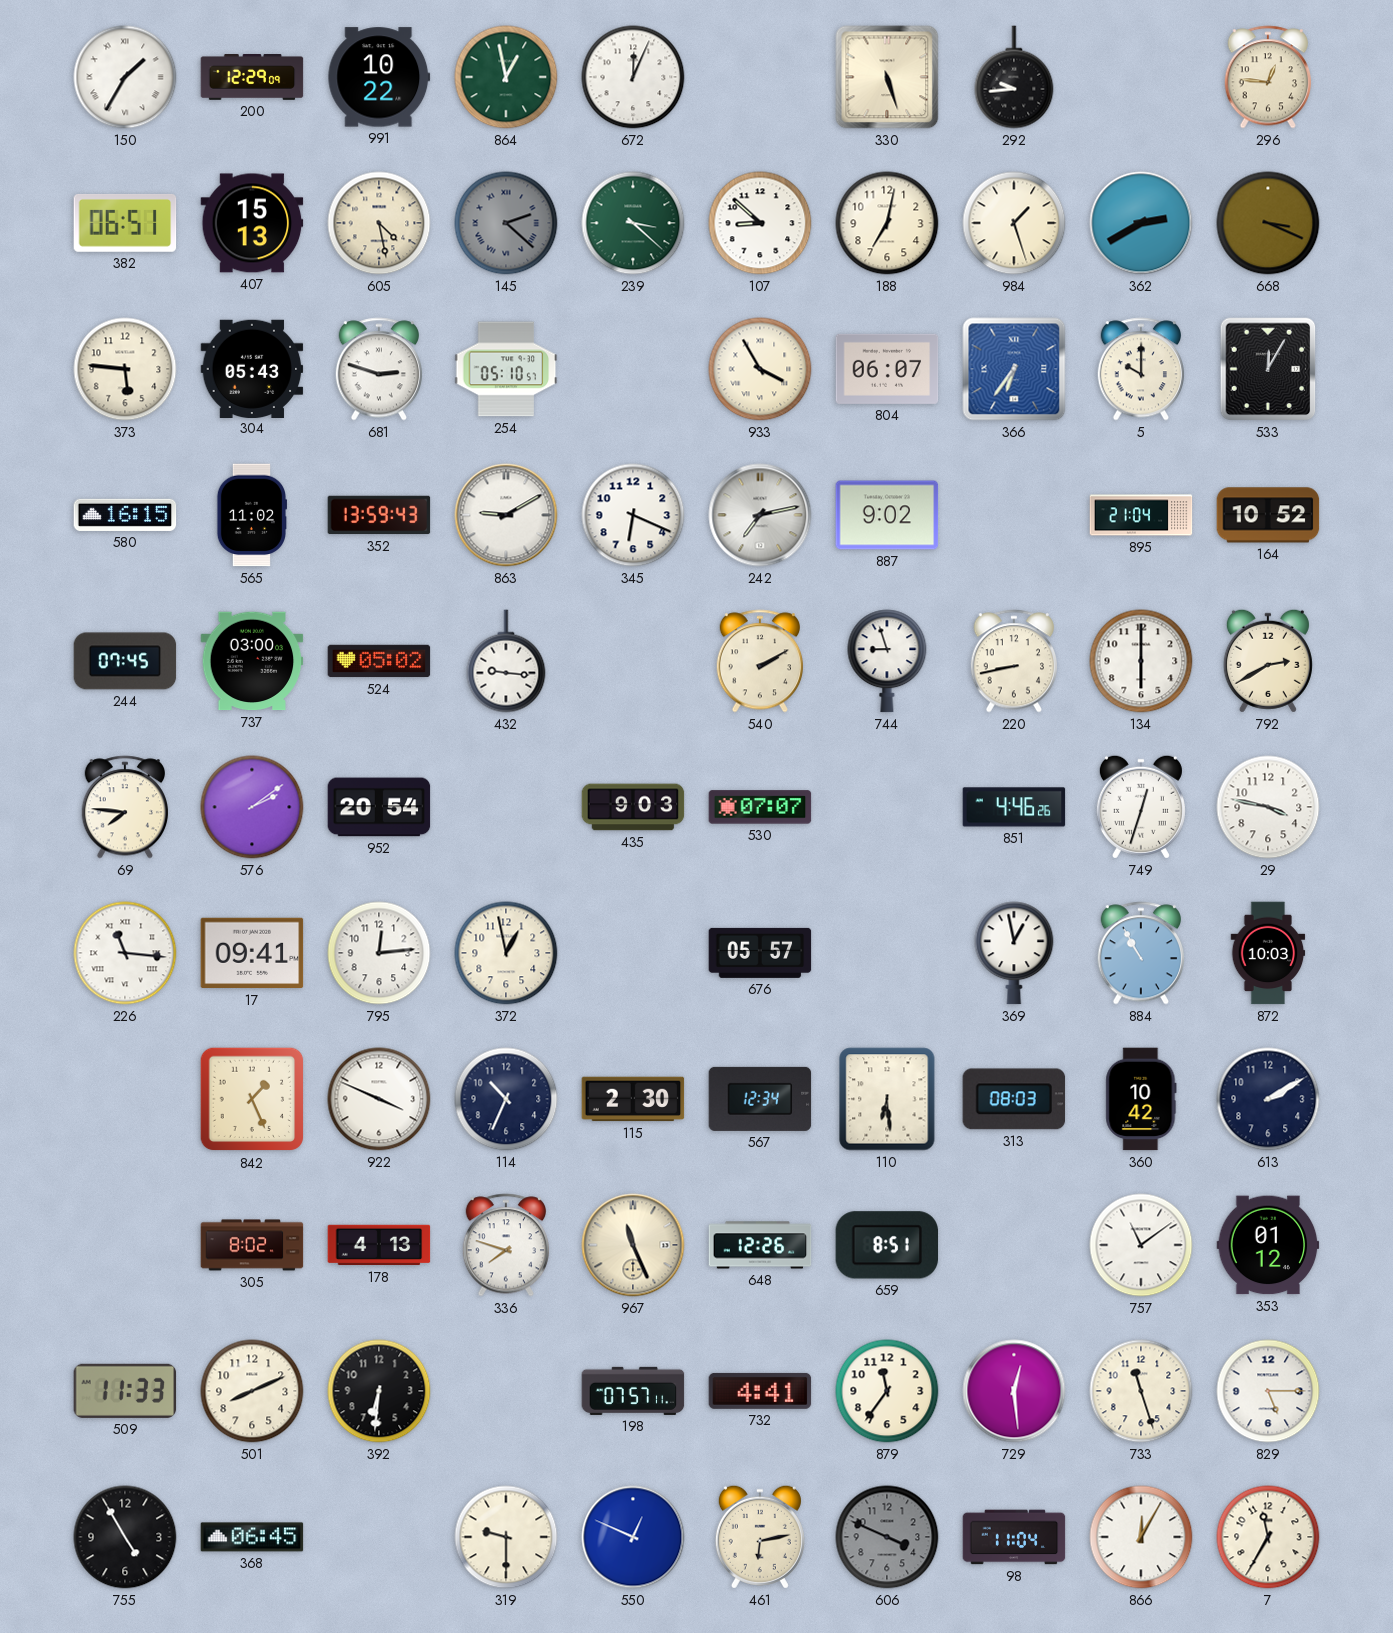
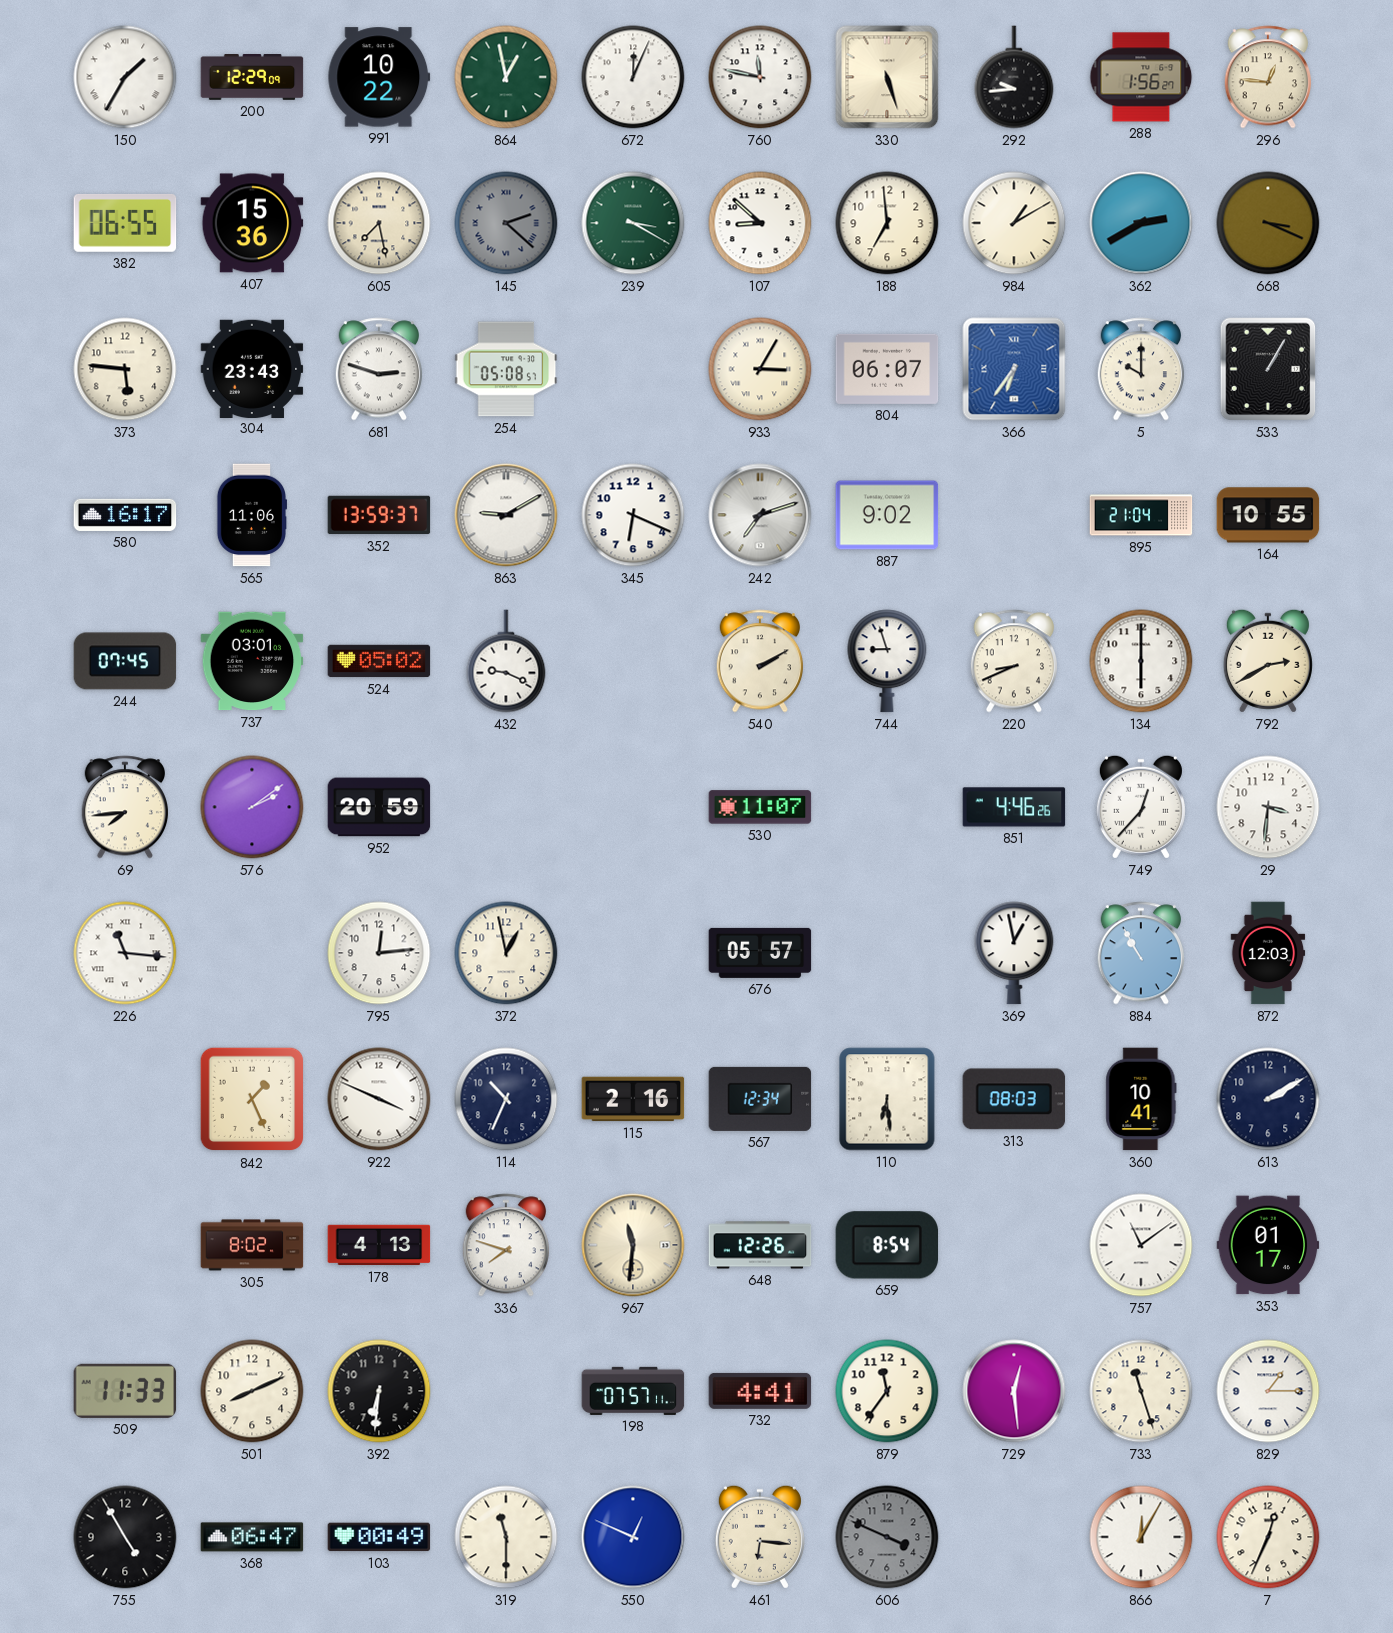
760: none -> 11:47 (760, 77)
288: none -> 1:56 (1141, 77)
382: 06:51 -> 06:55 (125, 223)
407: 15:13 -> 15:36 (252, 223)
605: 4:28 -> 7:28 (379, 223)
239: 3:22 -> 3:20 (633, 223)
188: 7:02 -> 6:59 (887, 223)
984: 1:27 -> 1:10 (1014, 223)
304: 05:43 -> 23:43 (252, 368)
254: 05:10 -> 05:08 (506, 369)
933: 3:55 -> 3:05 (760, 369)
533: 12:05 -> 1:05 (1268, 369)
580: 16:15 -> 16:17 (125, 515)
565: 11:02 -> 11:06 (251, 515)
352: 13:59:43 -> 13:59:37 (379, 515)
242: 7:13 -> 7:12 (760, 515)
164: 10:52 -> 10:55 (1268, 515)
737: 03:00 -> 03:01 (252, 661)
432: 9:16 -> 9:19 (506, 661)
220: 8:43 -> 8:41 (1013, 661)
69: 7:46 -> 7:44 (124, 807)
952: 20:54 -> 20:59 (379, 807)
435: 9:03 -> none (633, 807)
530: 07:07 -> 11:07 (760, 807)
749: 12:33 -> 12:37 (1141, 807)
29: 3:47 -> 3:31 (1268, 807)
17: 09:41 -> none (252, 953)
872: 10:03 -> 12:03 (1268, 953)
115: 2:30 -> 2:16 (633, 1099)
360: 10:42 -> 10:41 (1141, 1099)
967: 11:26 -> 11:31 (633, 1245)
659: 8:51 -> 8:54 (887, 1245)
353: 01:12 -> 01:17 (1268, 1245)
829: 5:15 -> 1:15 (1268, 1391)
368: 06:45 -> 06:47 (252, 1537)
103: none -> 00:49 (379, 1537)
319: 9:30 -> 11:30 (506, 1537)
461: 6:13 -> 6:16 (760, 1537)
98: 11:04 -> none (1014, 1537)
7: 11:35 -> 12:34 (1268, 1537)
